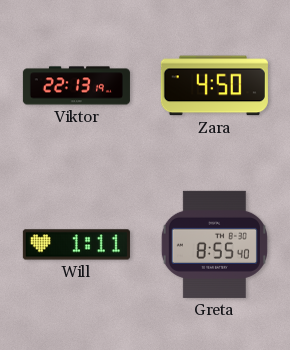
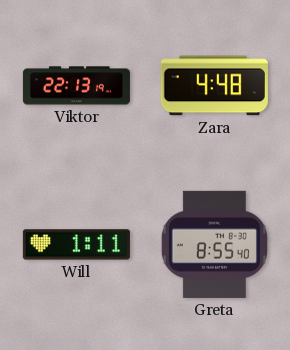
Zara: 4:50 -> 4:48 (214, 86)
